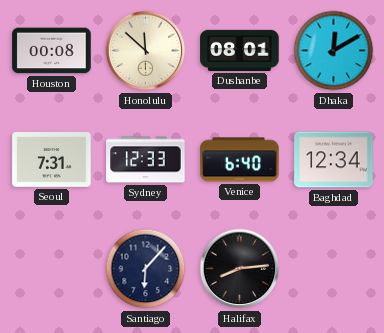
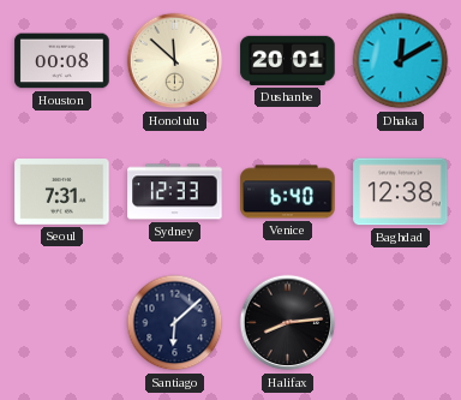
Dushanbe: 08:01 -> 20:01 (288, 60)
Baghdad: 12:34 -> 12:38 (401, 192)
Santiago: 6:07 -> 6:08 (175, 323)
